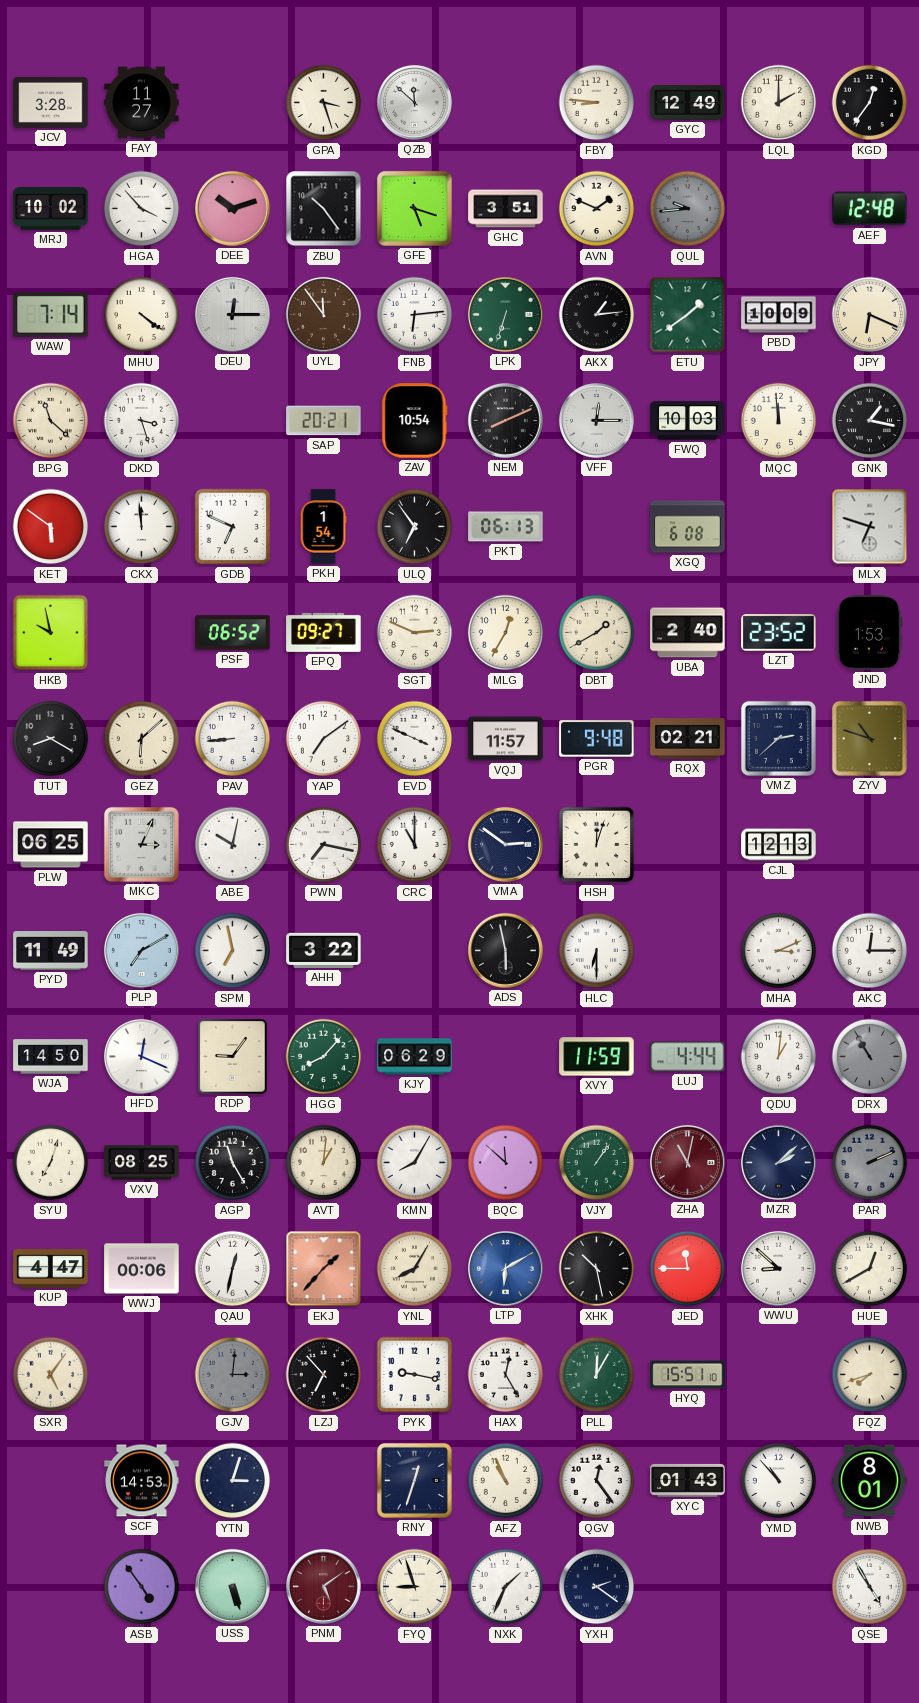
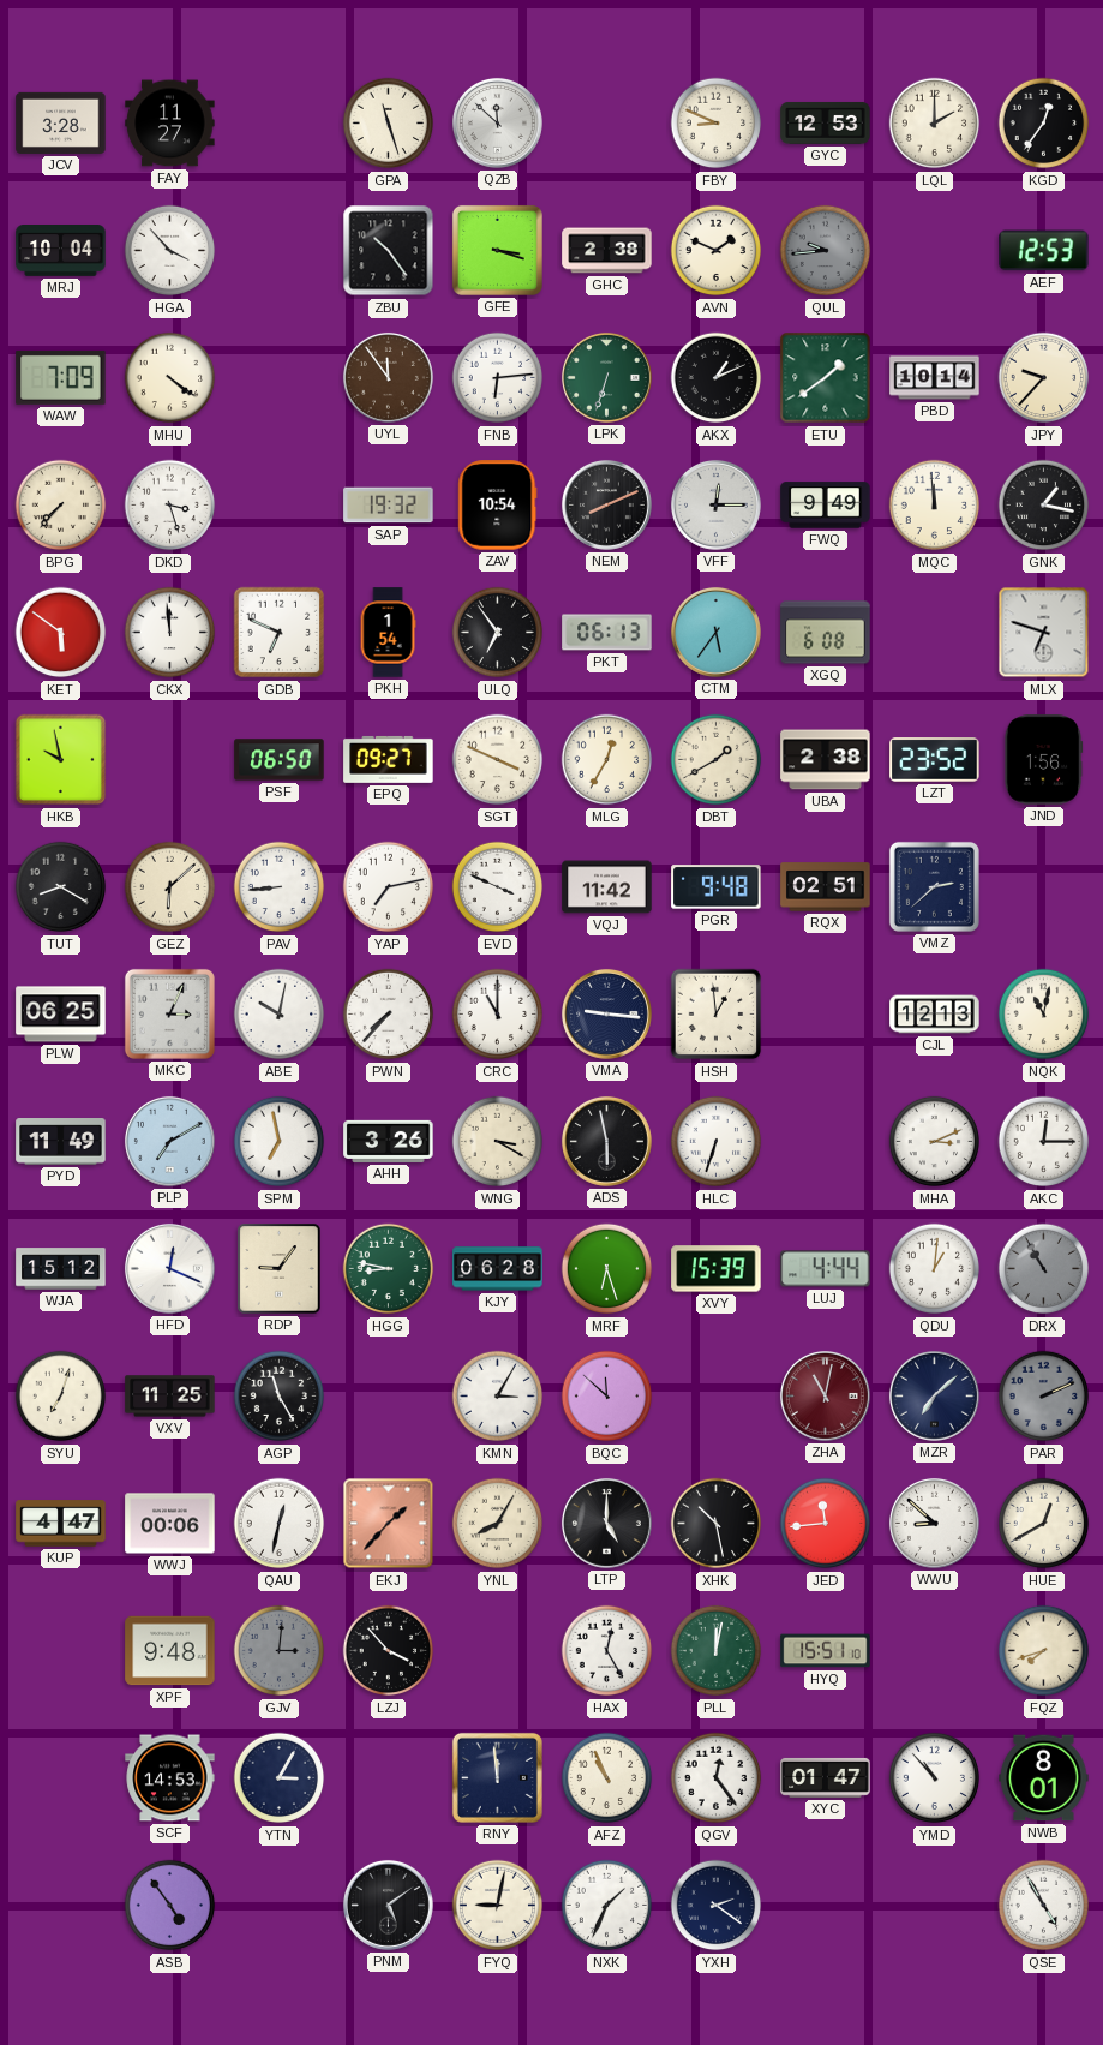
GPA: 3:27 -> 11:27 (389, 124)
FBY: 8:46 -> 8:49 (717, 124)
GYC: 12:49 -> 12:53 (826, 122)
MRJ: 10:02 -> 10:04 (61, 251)
DEE: 10:12 -> none (232, 208)
GFE: 5:18 -> 3:18 (497, 250)
GHC: 3:51 -> 2:38 (607, 251)
AEF: 12:48 -> 12:53 (1044, 251)
WAW: 7:14 -> 7:09 (61, 377)
DEU: 12:15 -> none (232, 314)
AKX: 1:14 -> 1:11 (717, 378)
PBD: 10:09 -> 10:14 (935, 378)
JPY: 6:19 -> 9:37 (1044, 378)
BPG: 11:22 -> 7:37 (61, 506)
SAP: 20:21 -> 19:32 (389, 506)
FWQ: 10:03 -> 9:49 (826, 506)
CTM: none -> 5:36 (715, 632)
PSF: 06:52 -> 06:50 (280, 760)
SGT: 2:49 -> 3:49 (498, 760)
UBA: 2:40 -> 2:38 (826, 760)
JND: 1:53 -> 1:56 (1043, 760)
YAP: 7:09 -> 7:13 (389, 887)
VQJ: 11:57 -> 11:42 (607, 887)
RQX: 02:21 -> 02:51 (826, 887)
ZYV: 10:48 -> none (869, 738)
PWN: 7:17 -> 7:37 (389, 1015)
VMA: 2:51 -> 9:16 (606, 1013)
HSH: 12:03 -> 12:59 (717, 1015)
NQK: none -> 11:02 (1044, 1015)
AHH: 3:22 -> 3:26 (389, 1141)
WNG: none -> 3:20 (498, 1142)
HLC: 6:30 -> 6:33 (717, 1142)
WJA: 14:50 -> 15:12 (61, 1269)
HGG: 8:07 -> 8:47 (389, 1269)
KJY: 06:29 -> 06:28 (498, 1269)
MRF: none -> 6:27 (607, 1269)
XVY: 11:59 -> 15:39 (717, 1269)
VXV: 08:25 -> 11:25 (170, 1397)
AVT: 1:01 -> none (324, 1163)
KMN: 8:05 -> 3:05 (498, 1397)
VJY: 1:06 -> none (597, 1163)
MZR: 2:08 -> 7:08 (934, 1395)
LTP: 6:10 -> 5:00 (606, 1523)
LTP dial: blue -> black (606, 1523)
JED: 11:45 -> 11:44 (826, 1524)
SXR: 5:06 -> none (51, 1375)
XPF: none -> 9:48 (170, 1651)
LZJ: 6:53 -> 3:53 (389, 1651)
PYK: 9:17 -> none (415, 1375)
PLL: 12:05 -> 12:02 (717, 1651)
YTN: 3:03 -> 3:05 (280, 1778)
RNY: 12:33 -> 11:59 (497, 1777)
XYC: 01:43 -> 01:47 (826, 1777)
USS: 5:27 -> none (232, 1586)
PNM dial: burgundy -> black (388, 1905)
FYQ: 8:57 -> 9:02 (498, 1906)
